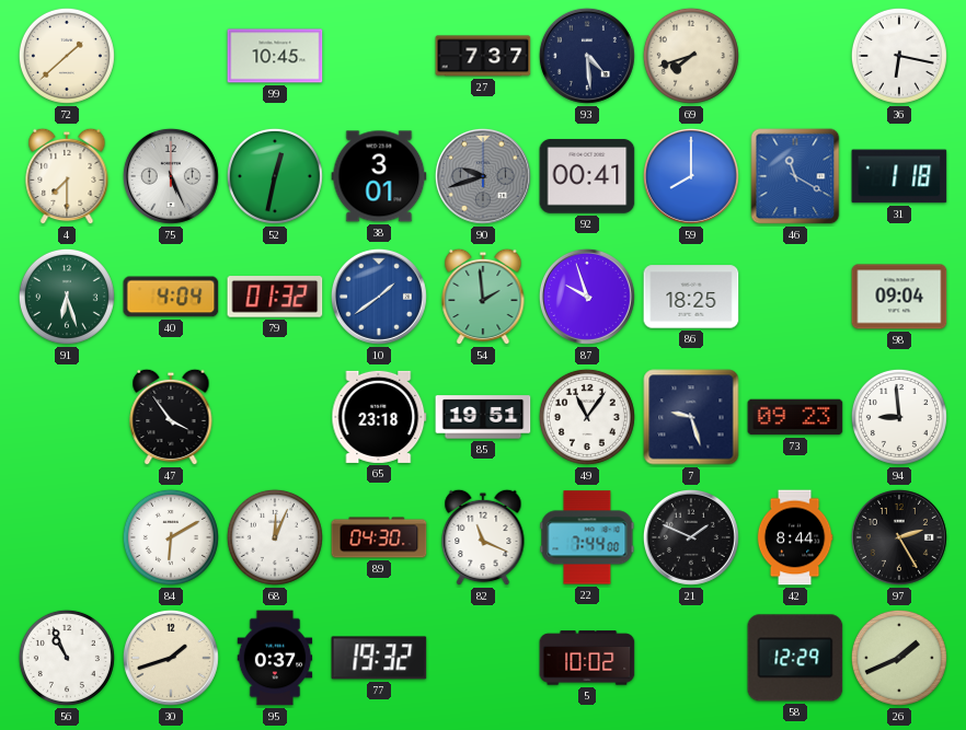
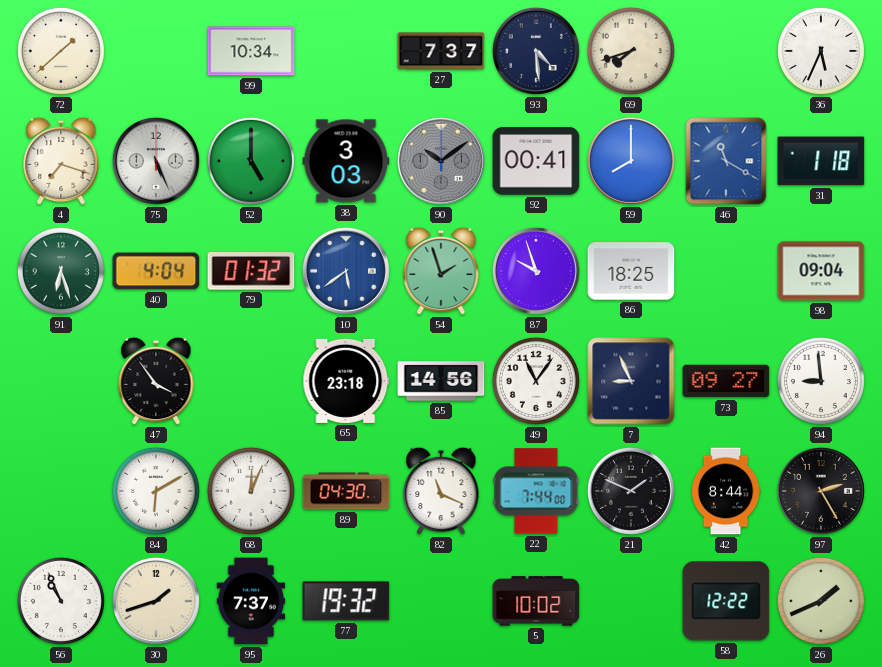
99: 10:45 -> 10:34 (251, 51)
36: 6:17 -> 5:34 (821, 51)
4: 7:30 -> 7:18 (61, 161)
52: 12:32 -> 5:00 (251, 161)
38: 3:01 -> 3:03 (346, 161)
90: 9:42 -> 10:09 (441, 161)
10: 1:39 -> 5:39 (346, 271)
54: 1:59 -> 1:57 (441, 271)
85: 19:51 -> 14:56 (441, 381)
7: 9:27 -> 8:56 (631, 381)
73: 09:23 -> 09:27 (726, 381)
95: 0:37 -> 7:37 (251, 601)
58: 12:29 -> 12:22 (726, 601)
